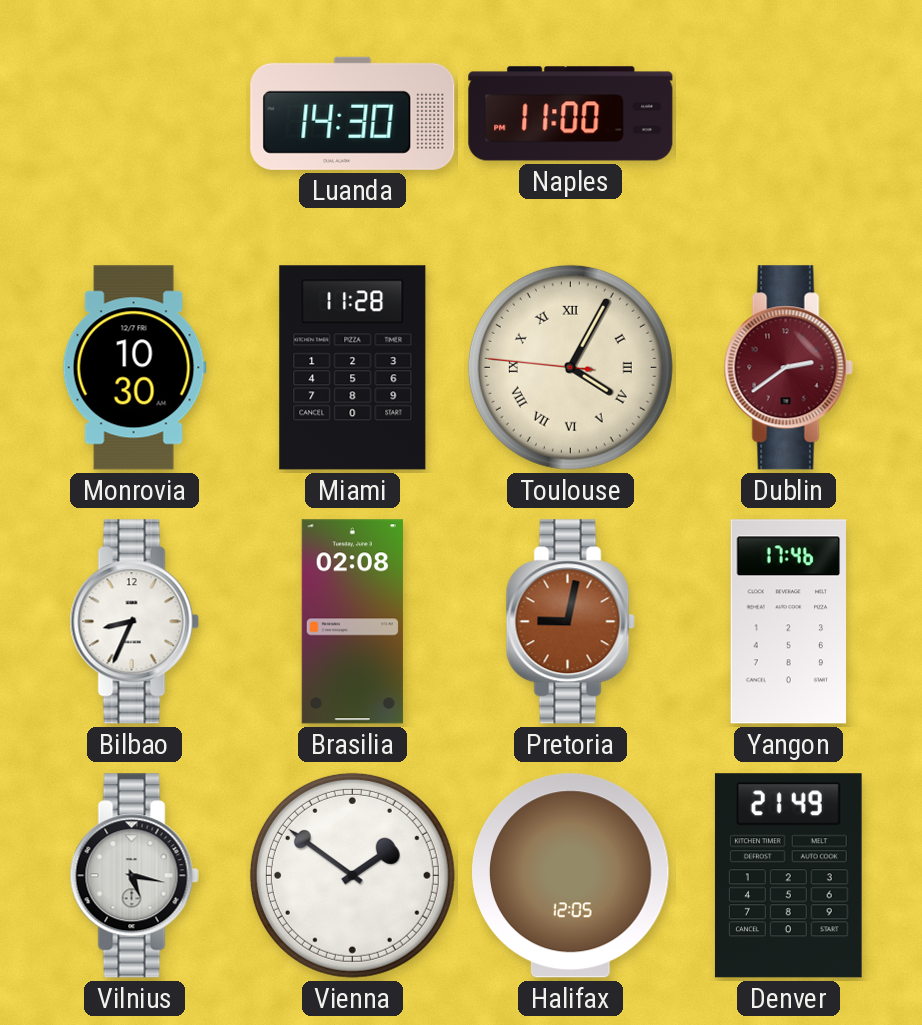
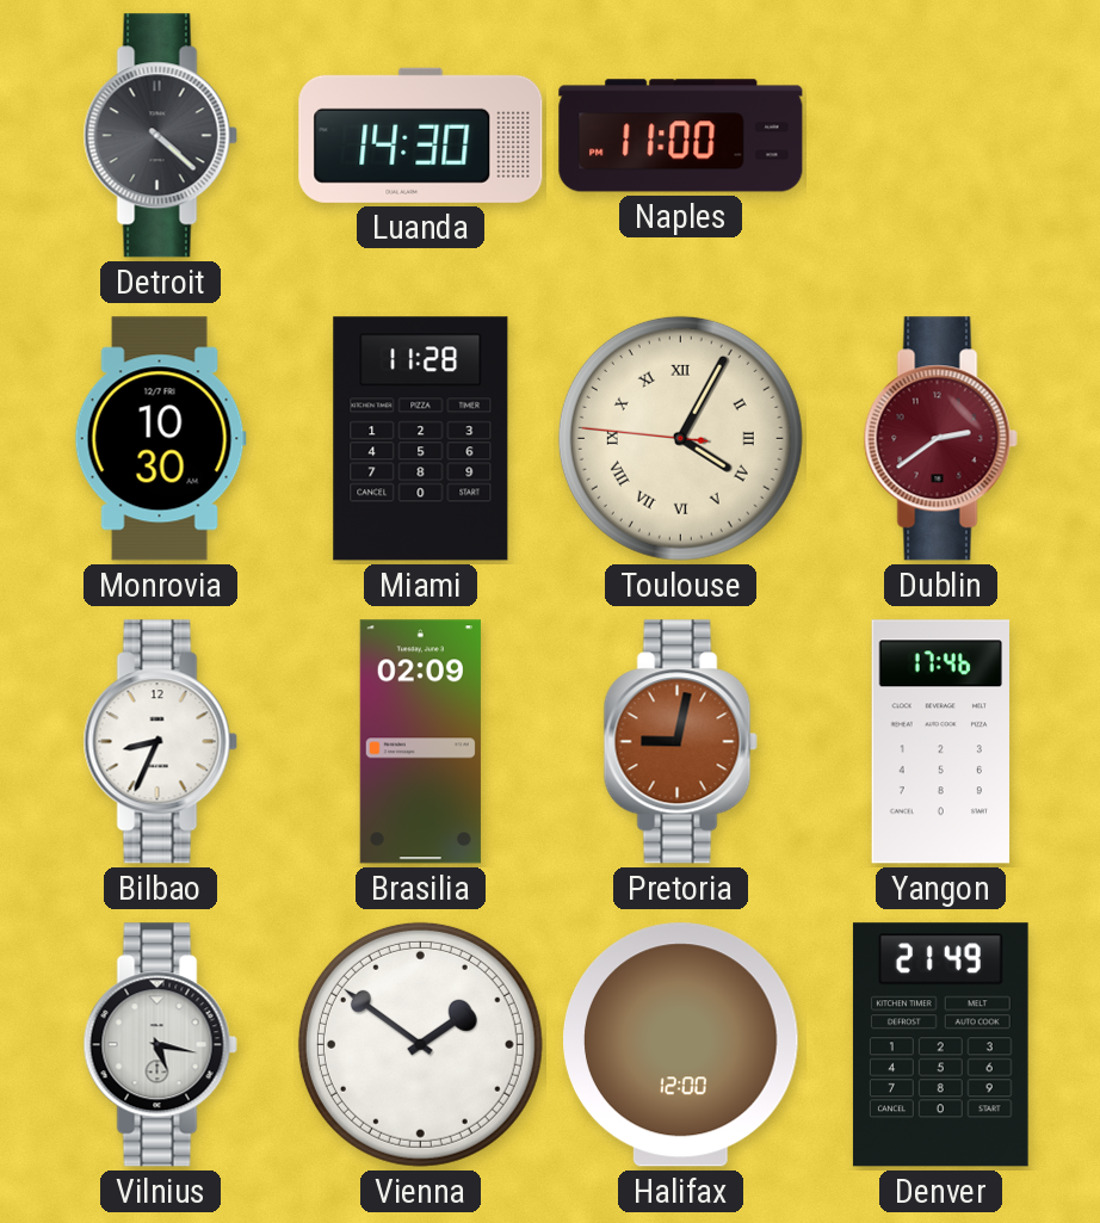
Detroit: none -> 4:22 (160, 136)
Brasilia: 02:08 -> 02:09 (420, 742)
Halifax: 12:05 -> 12:00 (681, 1045)
